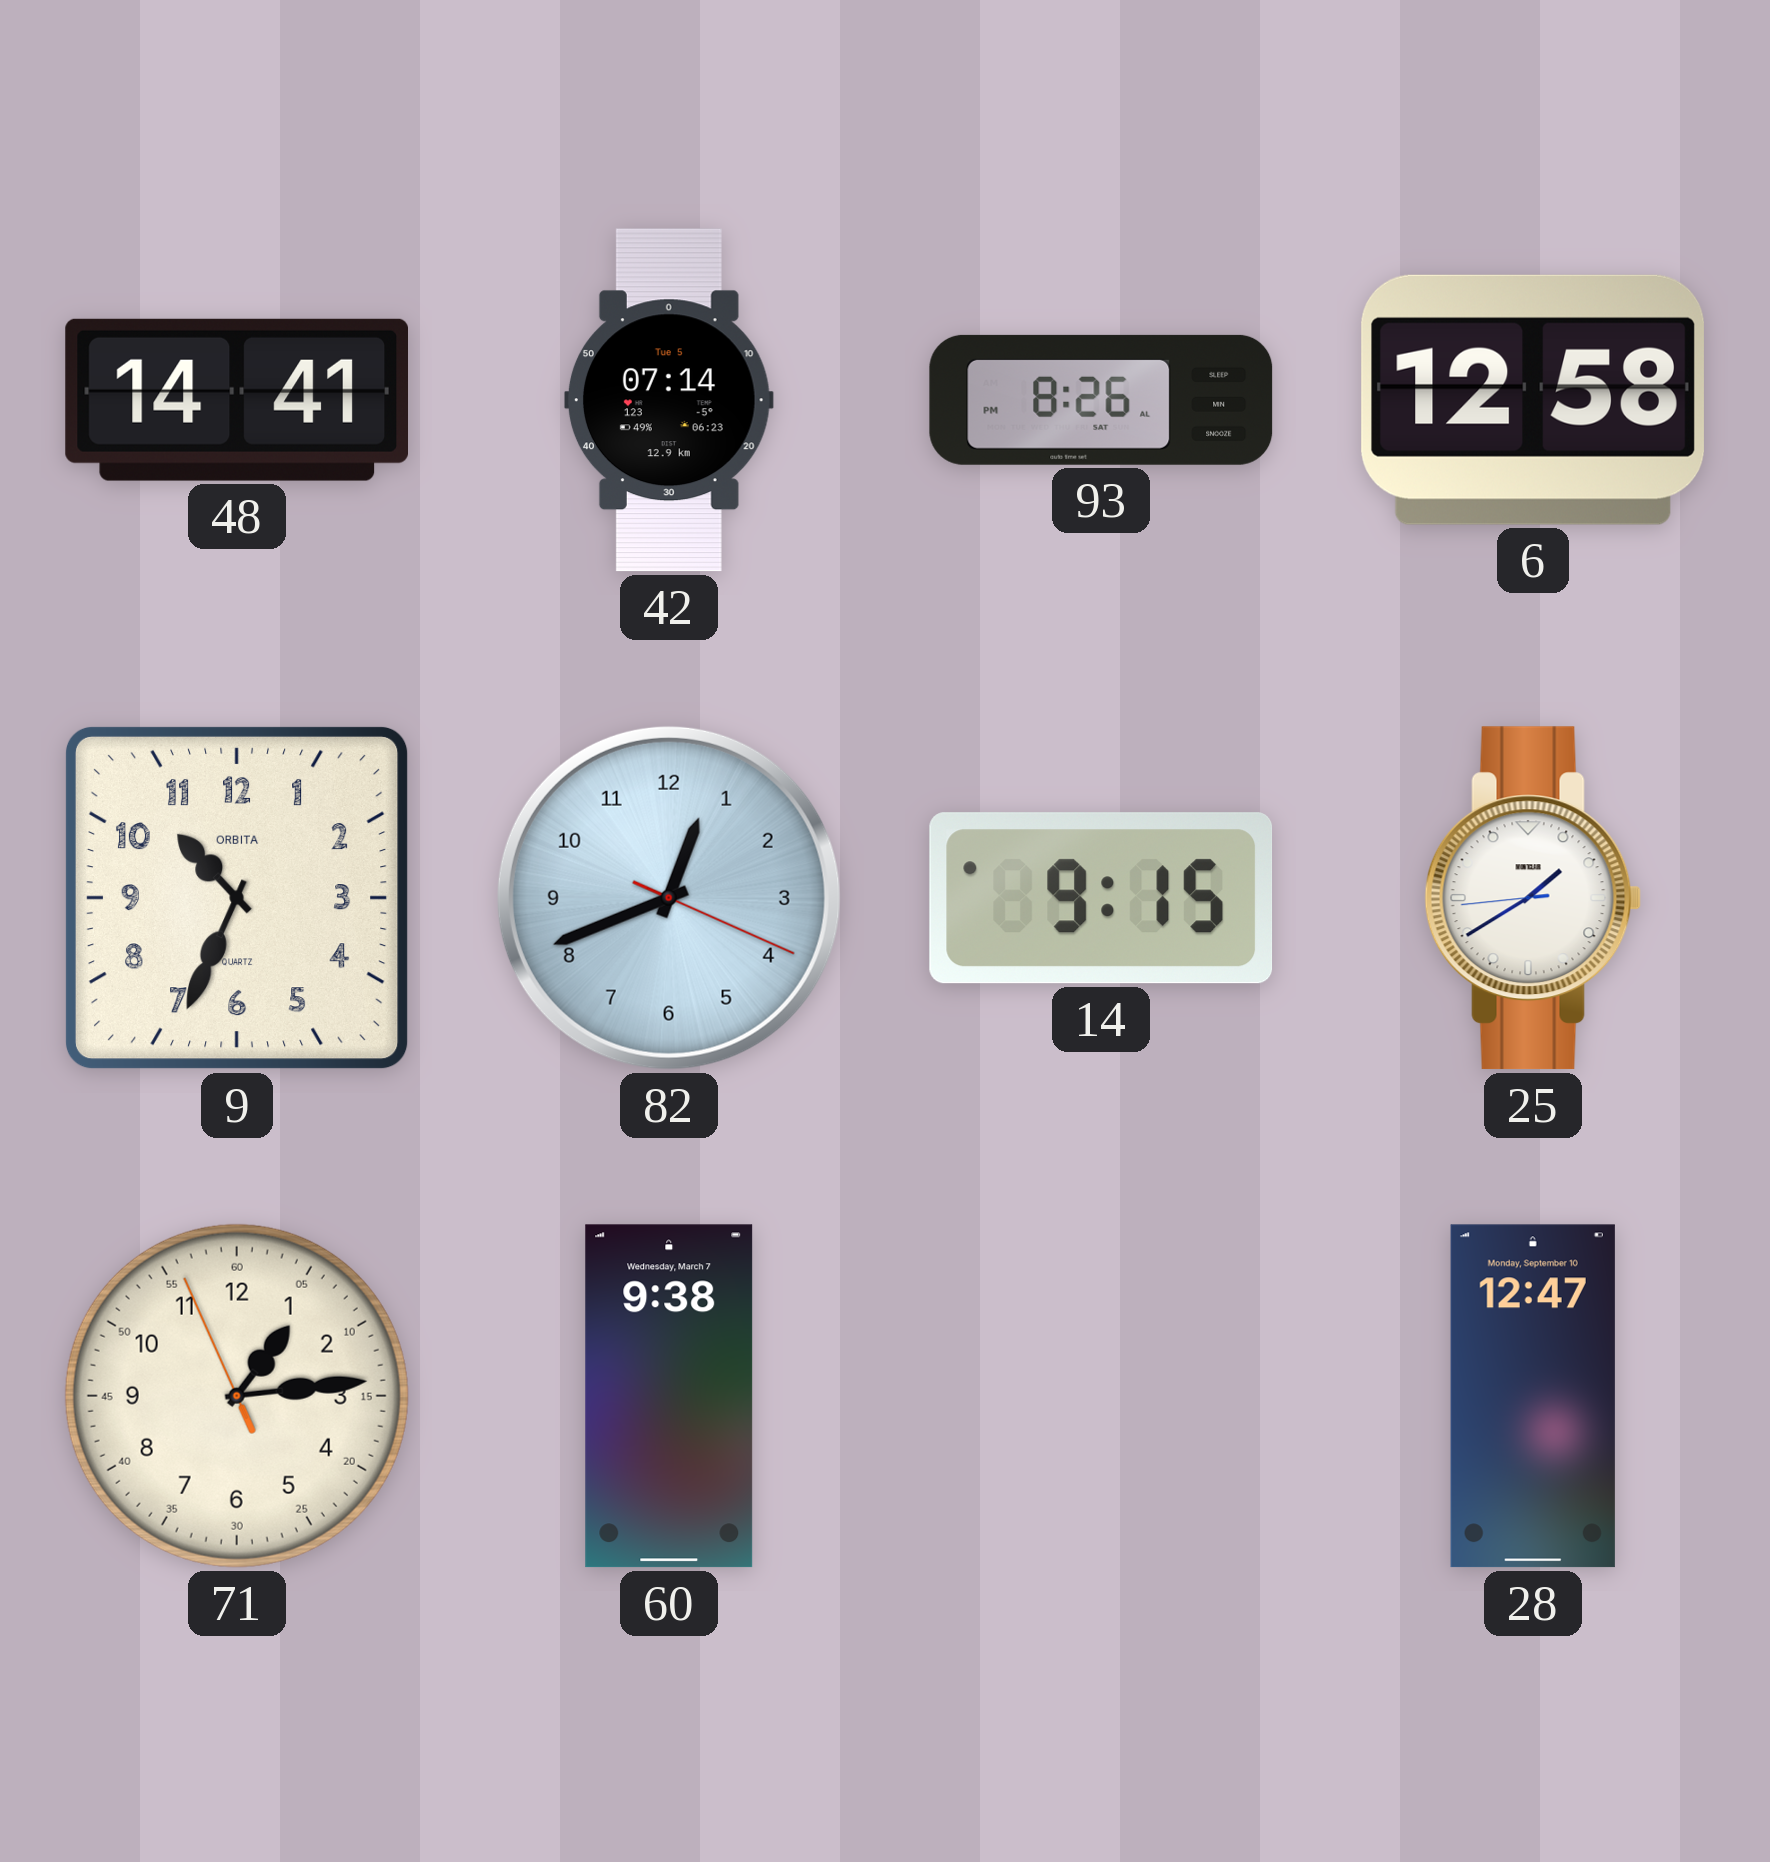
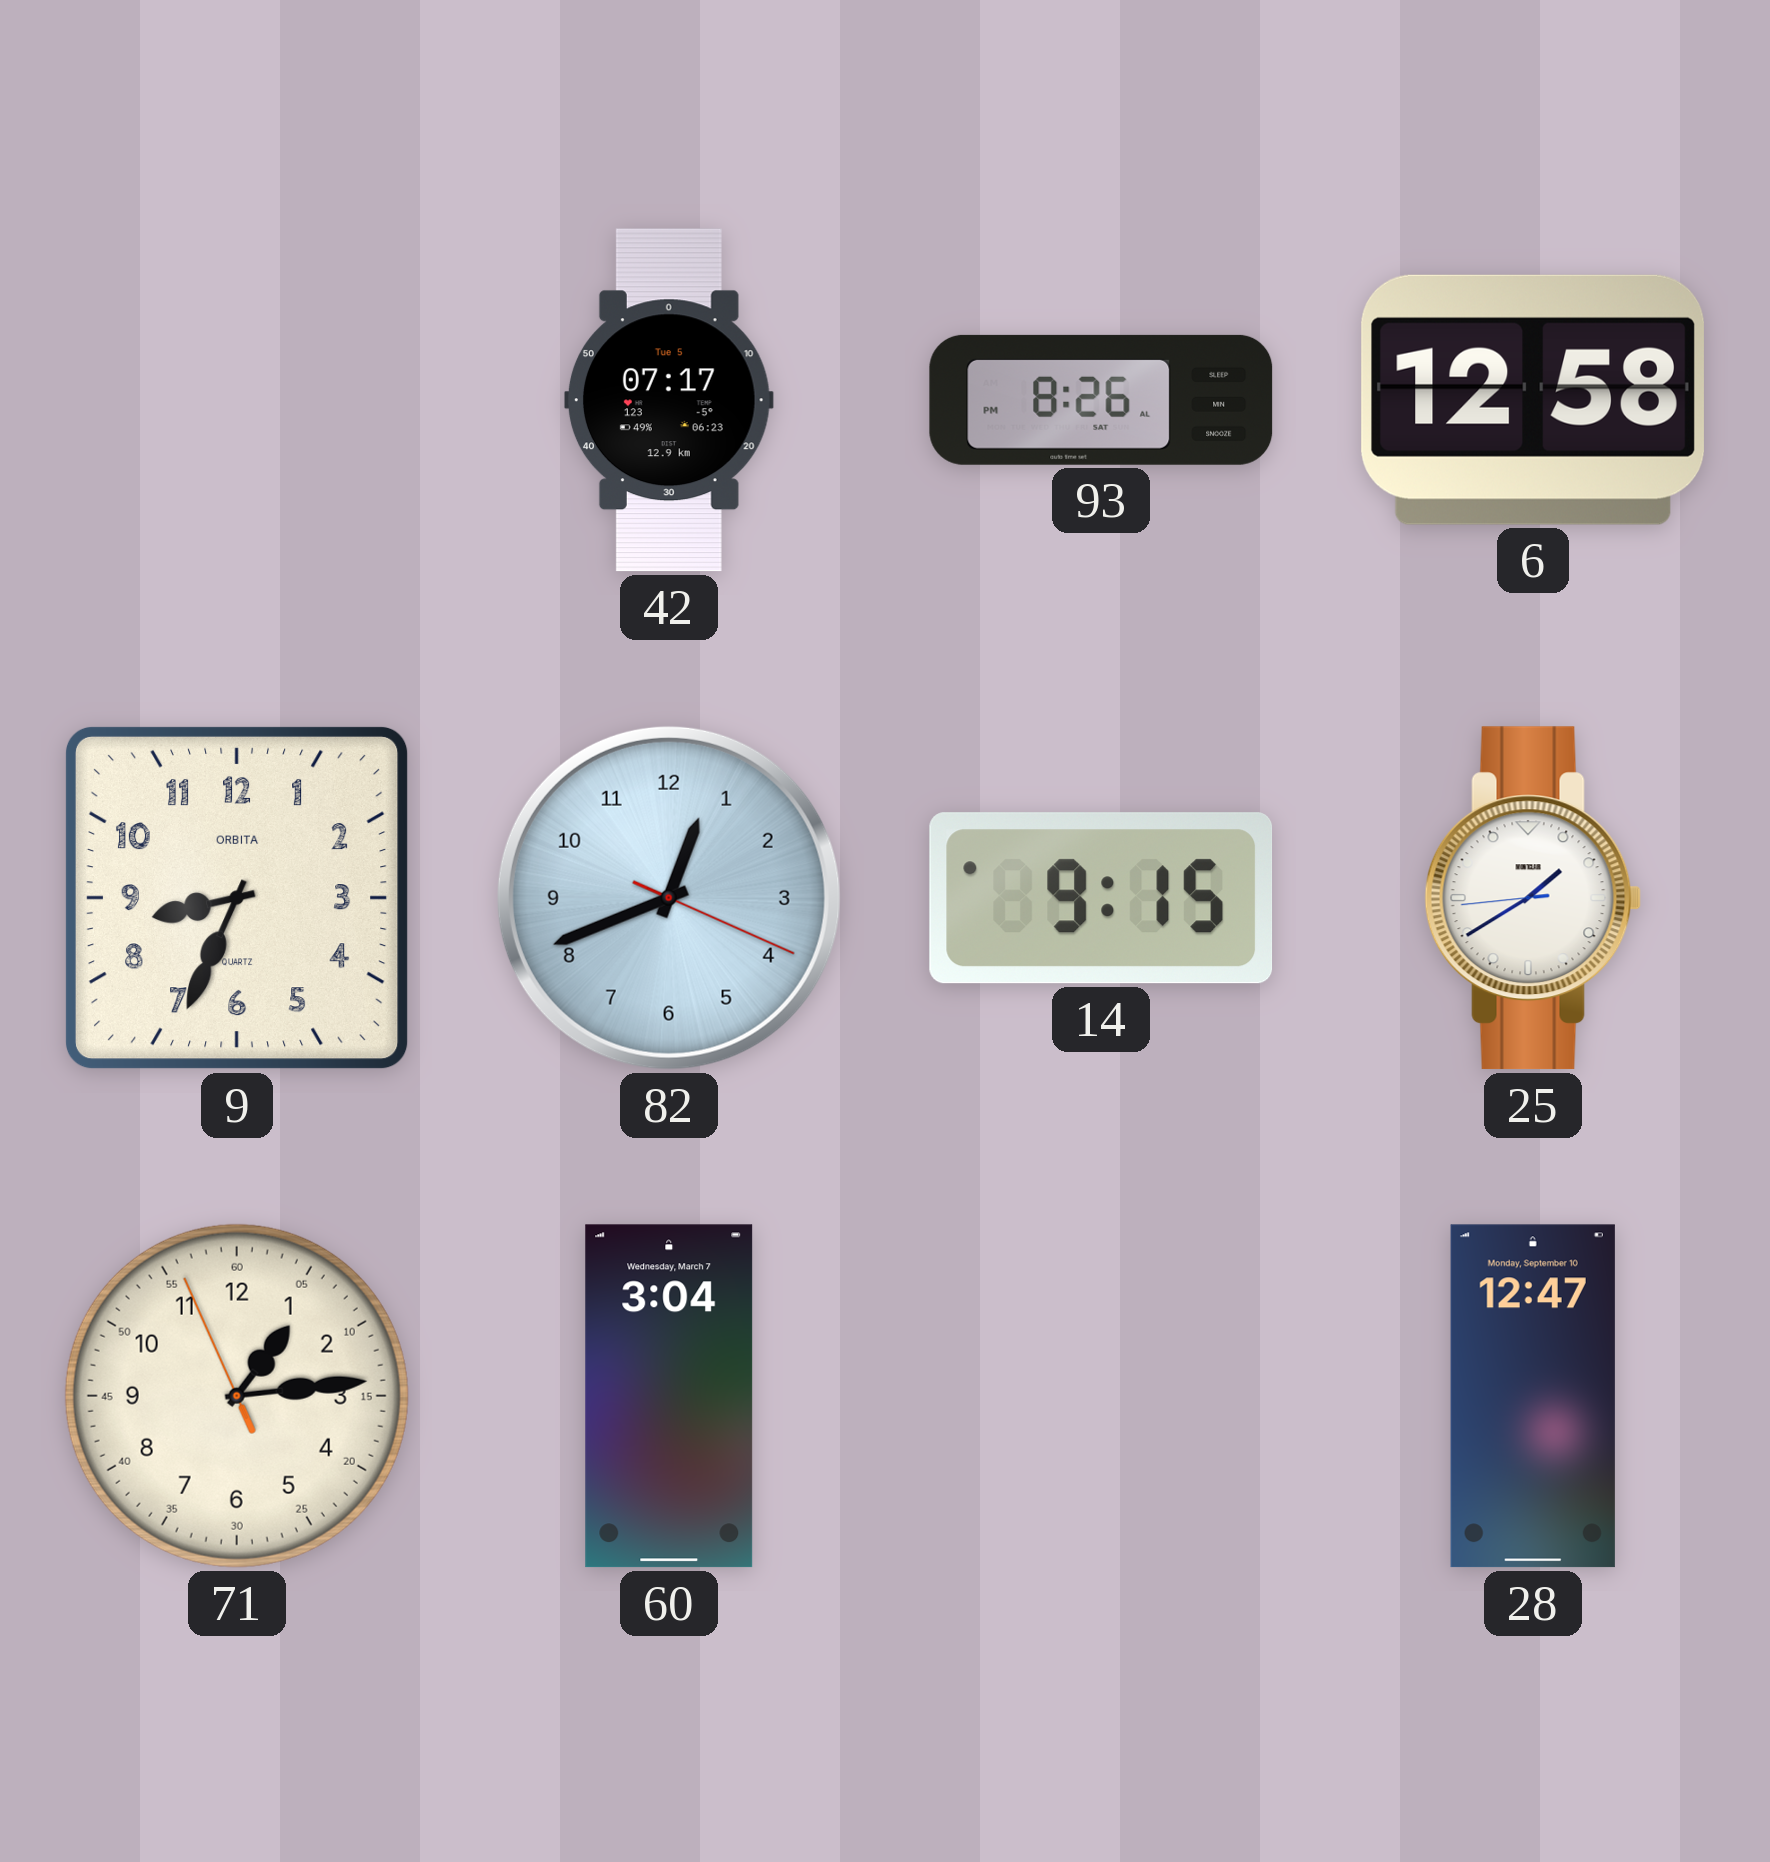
48: 14:41 -> none (236, 400)
42: 07:14 -> 07:17 (669, 400)
9: 10:34 -> 8:34 (237, 898)
60: 9:38 -> 3:04 (669, 1396)
